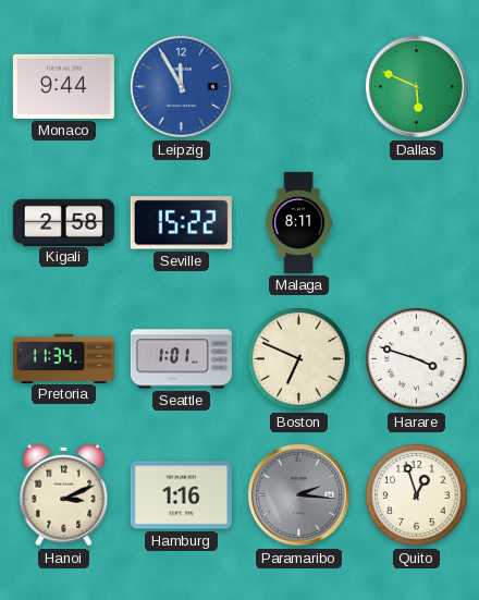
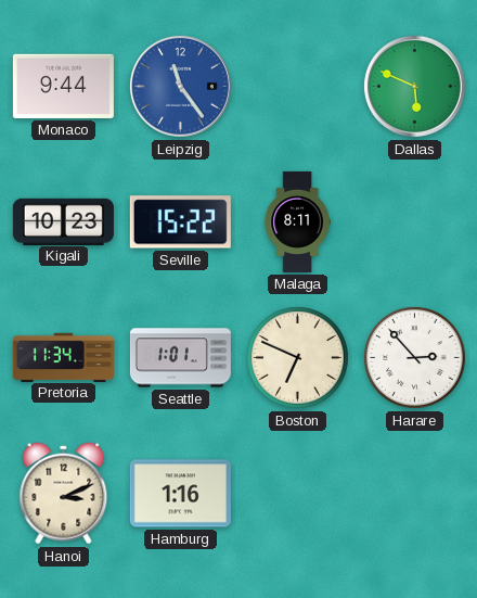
Leipzig: 11:55 -> 11:24 (180, 86)
Kigali: 2:58 -> 10:23 (63, 221)
Harare: 3:48 -> 2:53 (415, 358)
Paramaribo: 2:16 -> none (298, 494)
Quito: 12:57 -> none (417, 495)
